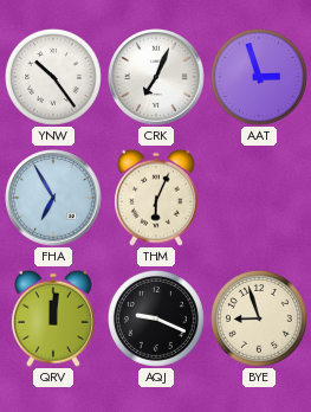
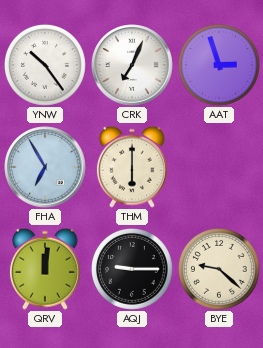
THM: 6:04 -> 6:00 (132, 167)
AQJ: 9:19 -> 9:15 (132, 269)
BYE: 8:57 -> 9:22 (219, 269)
